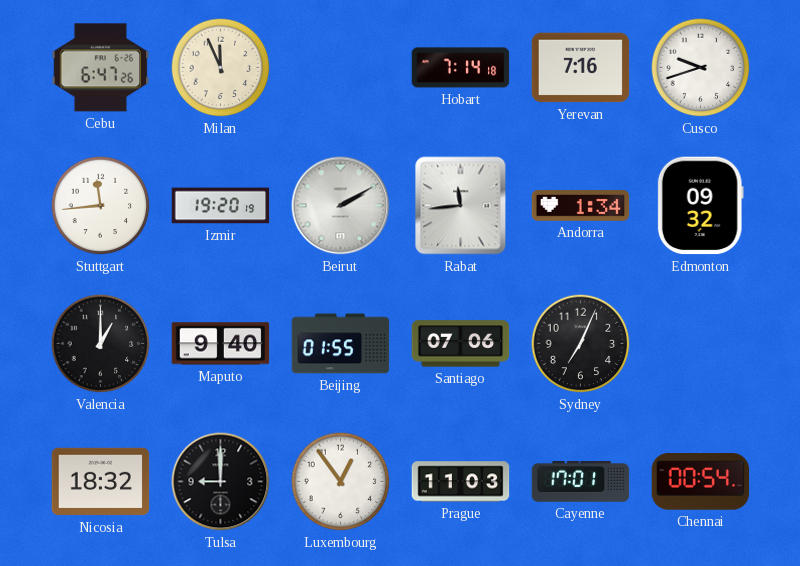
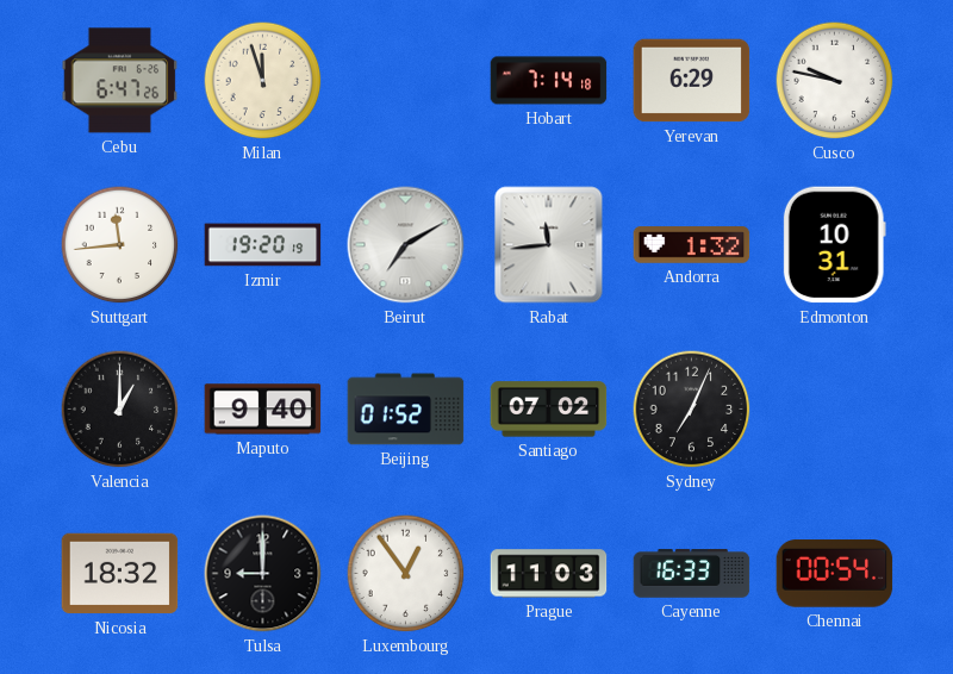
Milan: 11:56 -> 11:57 (263, 81)
Yerevan: 7:16 -> 6:29 (692, 81)
Cusco: 9:42 -> 9:47 (835, 81)
Beirut: 2:10 -> 7:10 (406, 245)
Andorra: 1:34 -> 1:32 (692, 245)
Edmonton: 09:32 -> 10:31 (834, 245)
Beijing: 01:55 -> 01:52 (406, 410)
Santiago: 07:06 -> 07:02 (549, 410)
Cayenne: 17:01 -> 16:33 (692, 574)
